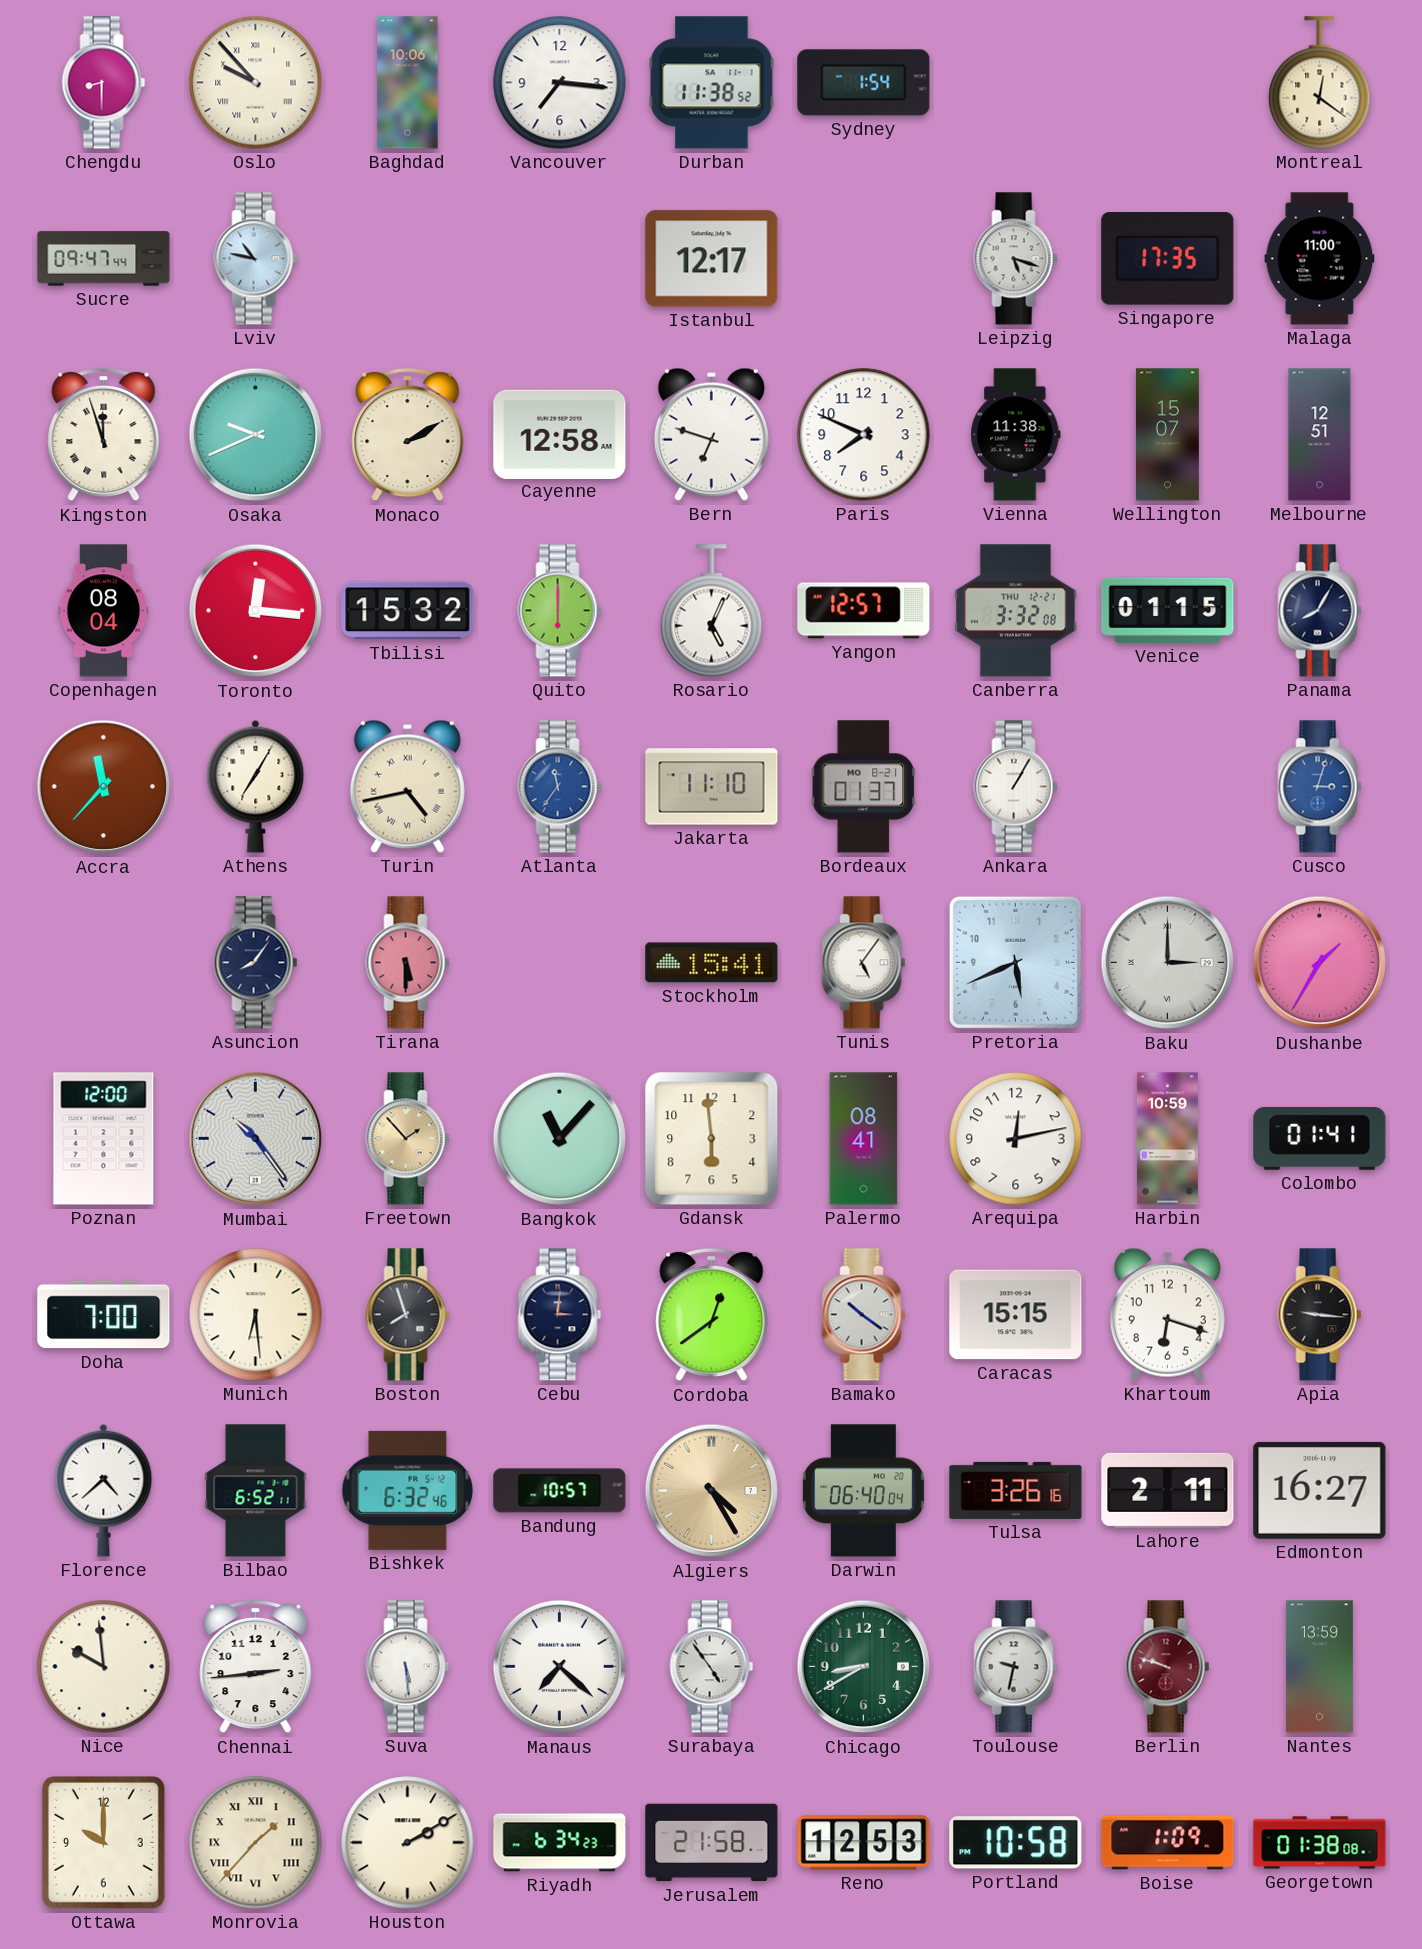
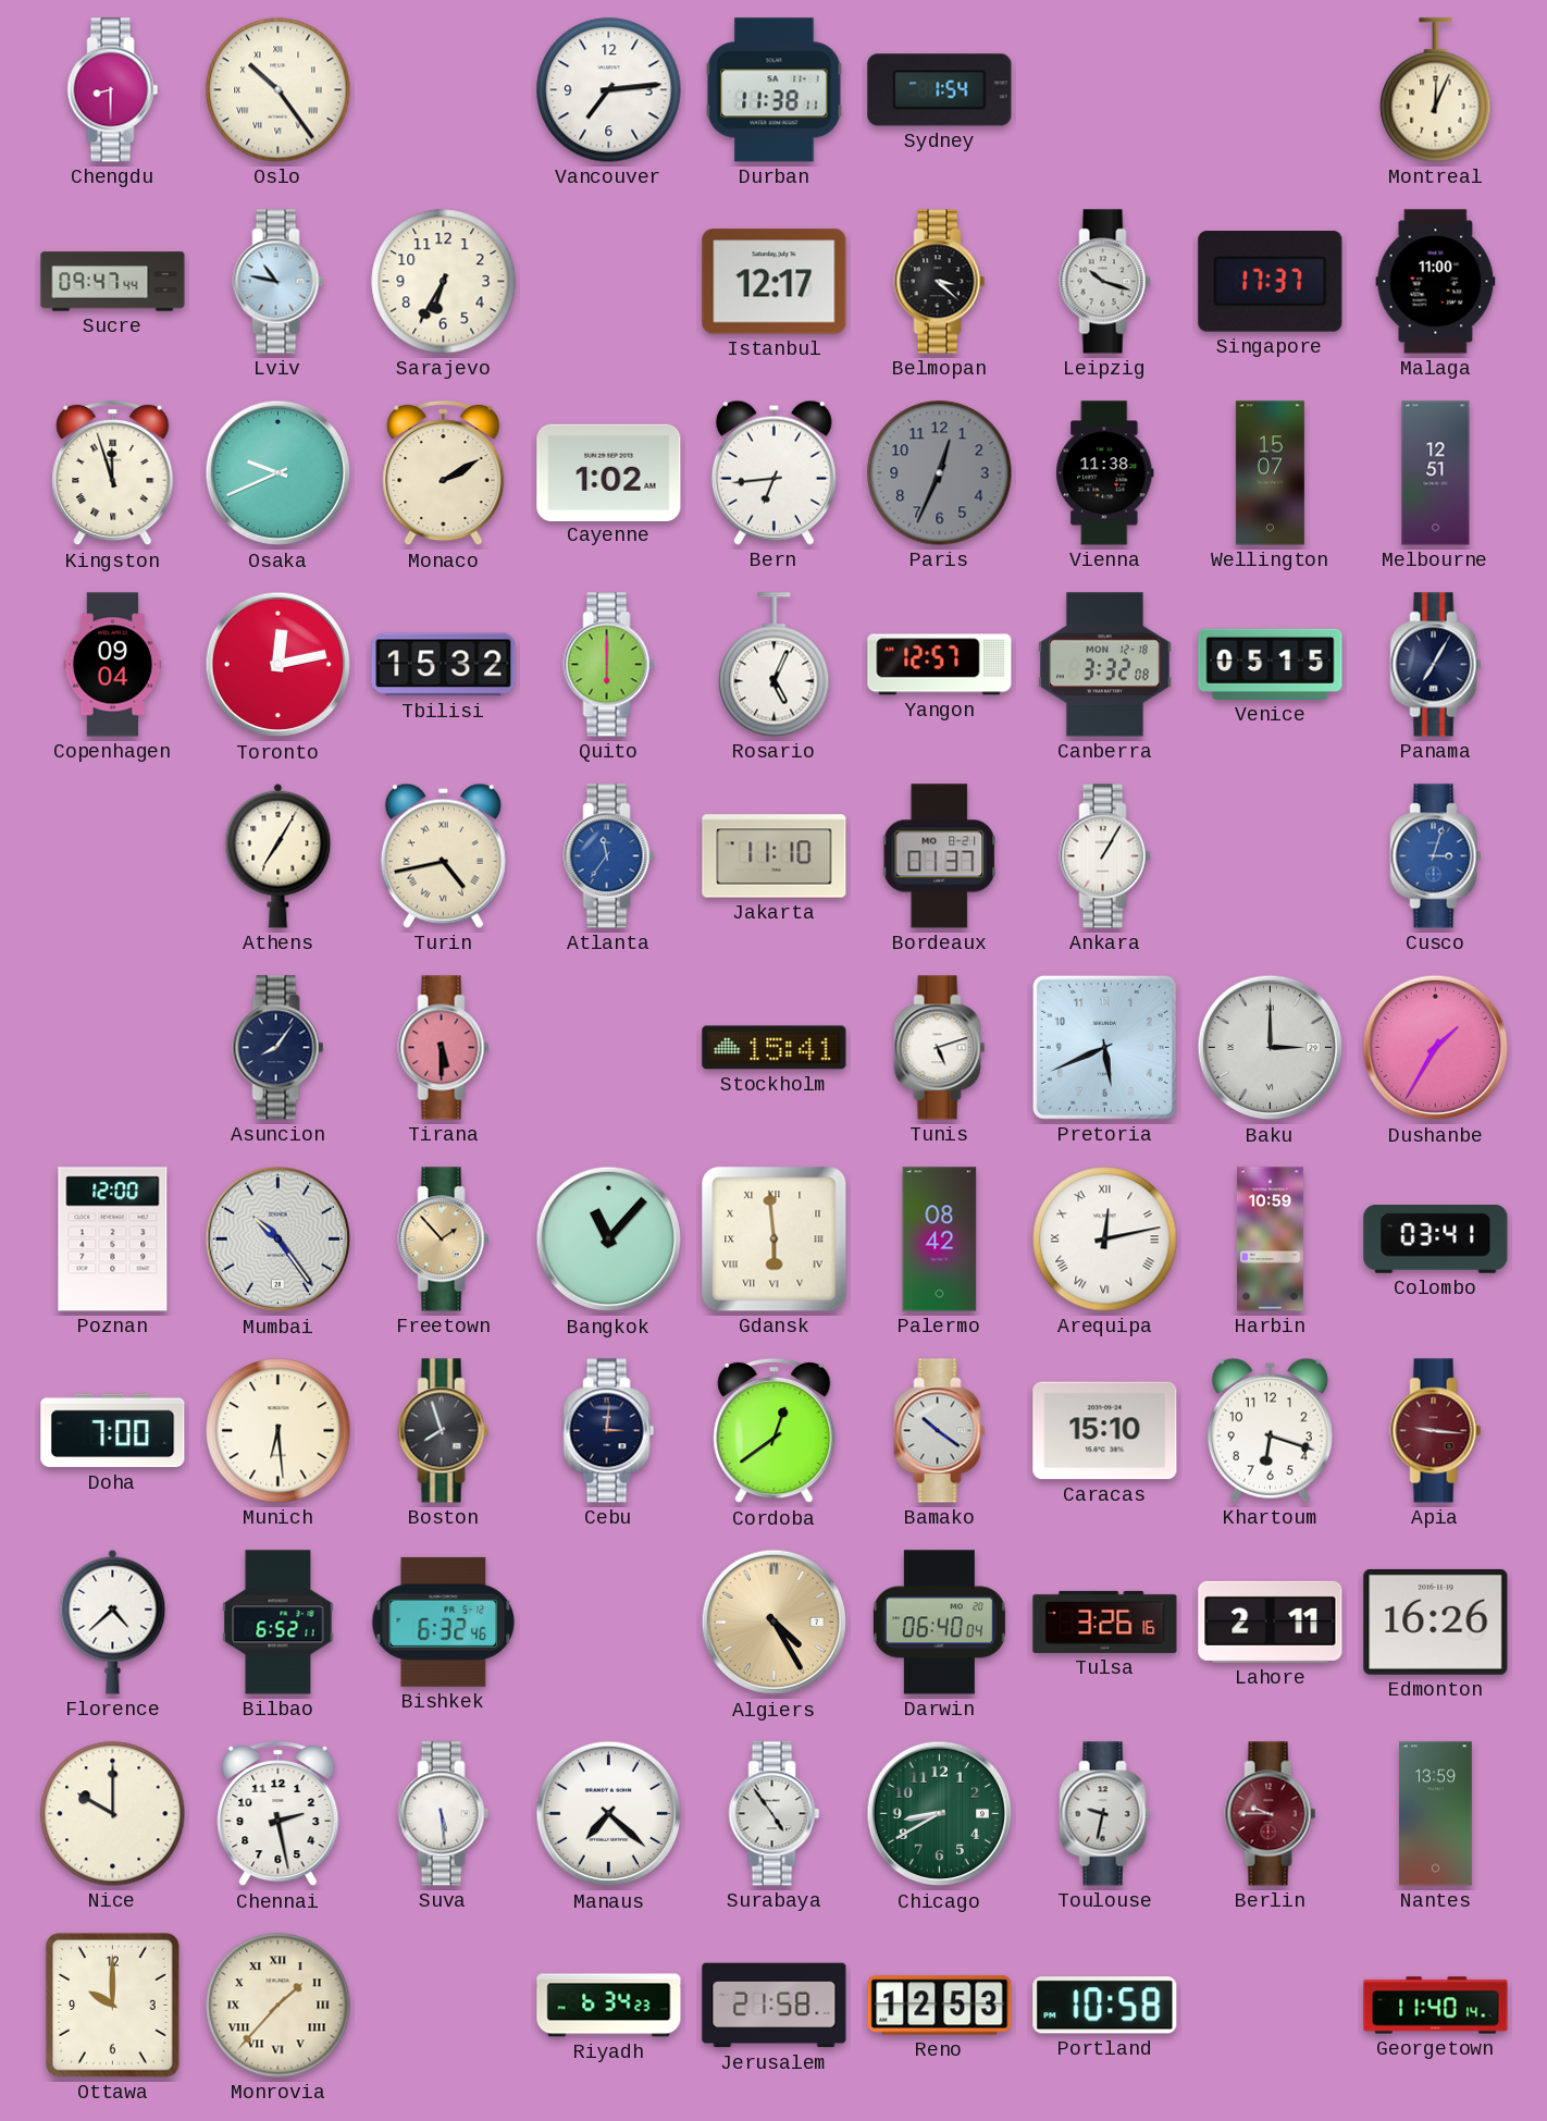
Oslo: 9:53 -> 10:24 (279, 90)
Baghdad: 10:06 -> none (408, 83)
Vancouver: 7:16 -> 7:14 (609, 90)
Durban: 11:38:52 -> 11:38:11 (775, 90)
Montreal: 12:21 -> 12:04 (1436, 90)
Sarajevo: none -> 6:35 (444, 282)
Belmopan: none -> 3:22 (940, 282)
Leipzig: 5:18 -> 10:18 (1105, 282)
Singapore: 17:35 -> 17:37 (1271, 282)
Cayenne: 12:58 -> 1:02 (609, 472)
Bern: 6:48 -> 6:44 (773, 472)
Paris: 7:49 -> 12:34 (940, 473)
Paris dial: white -> grey (940, 473)
Copenhagen: 08:04 -> 09:04 (113, 665)
Toronto: 12:16 -> 12:13 (279, 665)
Canberra date: THU 12-21 -> MON 12-18 (1105, 665)
Venice: 01:15 -> 05:15 (1271, 664)
Panama: 8:05 -> 7:05 (1436, 665)
Accra: 11:37 -> none (104, 787)
Tunis: 5:06 -> 5:12 (940, 1048)
Gdansk numerals: Arabic -> Roman (775, 1240)
Palermo: 08:41 -> 08:42 (940, 1240)
Arequipa numerals: Arabic -> Roman (1105, 1240)
Colombo: 01:41 -> 03:41 (1436, 1240)
Caracas: 15:15 -> 15:10 (1105, 1431)
Apia dial: black -> burgundy (1436, 1431)
Bandung: 10:57 -> none (560, 1491)
Edmonton: 16:27 -> 16:26 (1436, 1621)
Nice: 9:59 -> 10:00 (113, 1814)
Chennai: 2:44 -> 2:28 (279, 1814)
Berlin: 9:48 -> 9:45 (1271, 1814)
Houston: 2:10 -> none (408, 1843)
Boise: 1:09 -> none (1168, 1843)
Georgetown: 01:38 -> 11:40 (1436, 2006)
